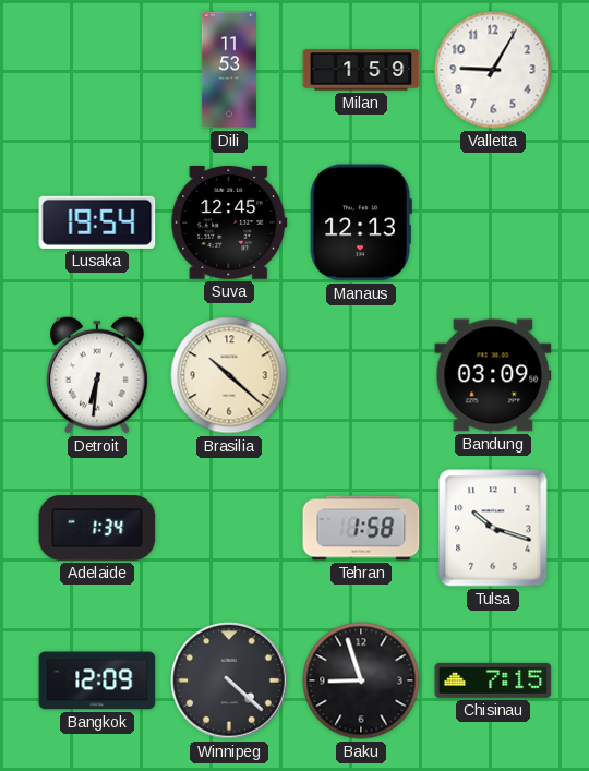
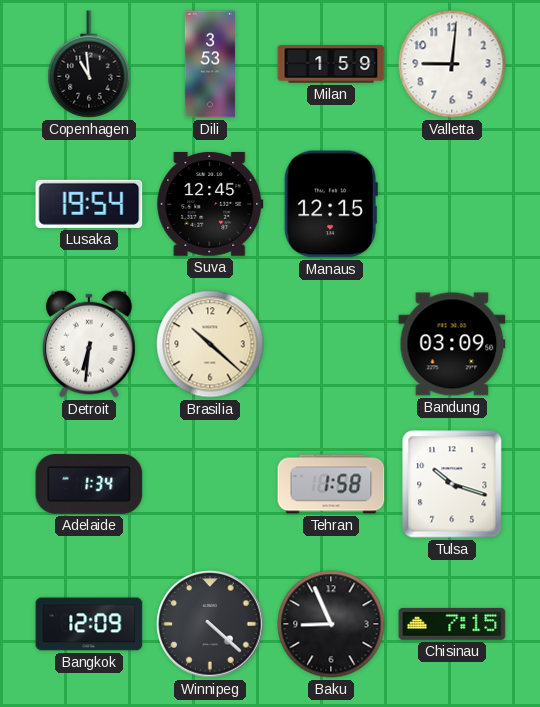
Copenhagen: none -> 10:59 (89, 64)
Dili: 11:53 -> 3:53 (210, 64)
Valletta: 9:05 -> 9:01 (452, 64)
Manaus: 12:13 -> 12:15 (331, 204)
Baku: 8:57 -> 8:56 (331, 624)
